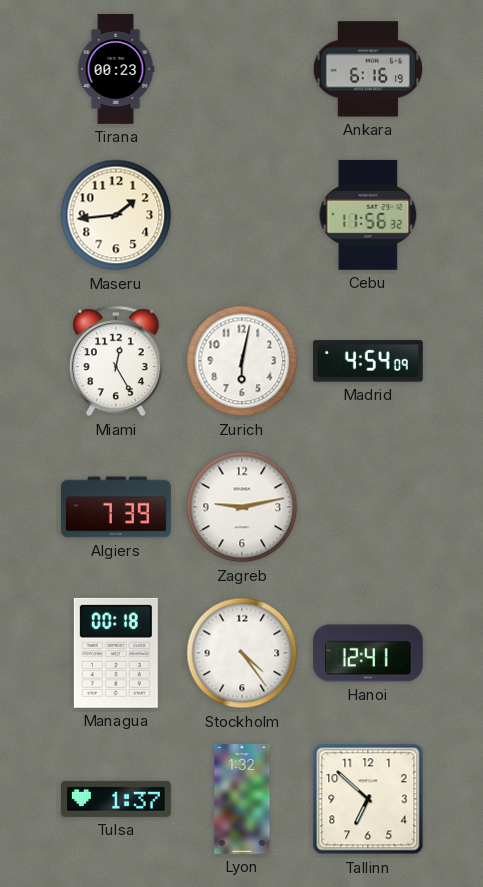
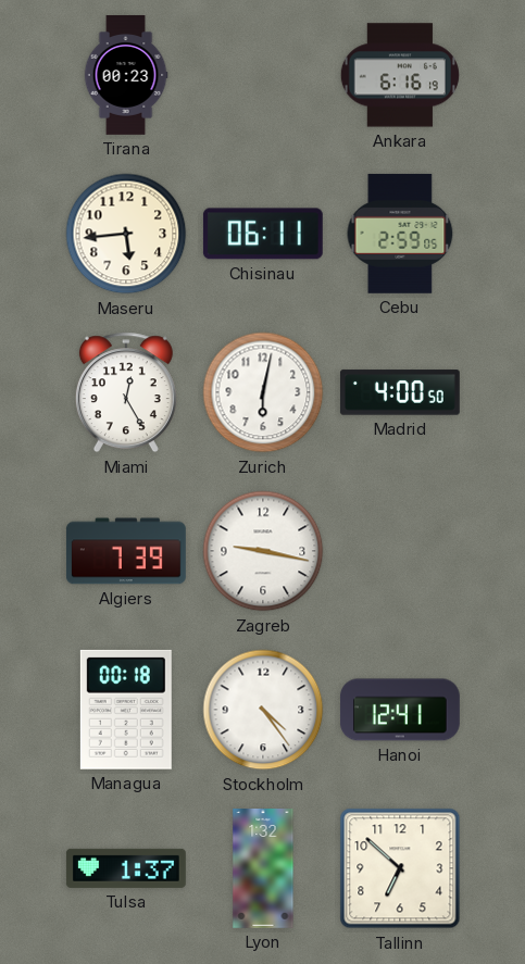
Maseru: 1:44 -> 5:44 (126, 234)
Chisinau: none -> 06:11 (263, 234)
Cebu: 11:56 -> 2:59 (400, 234)
Madrid: 4:54 -> 4:00 (400, 392)
Zagreb: 9:13 -> 9:17 (263, 551)
